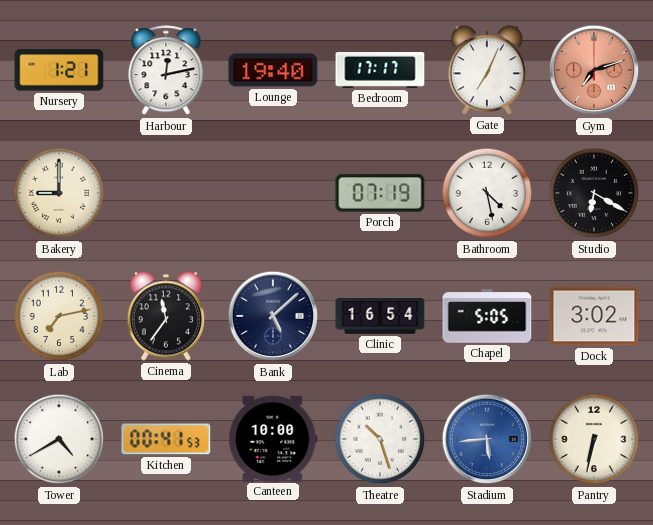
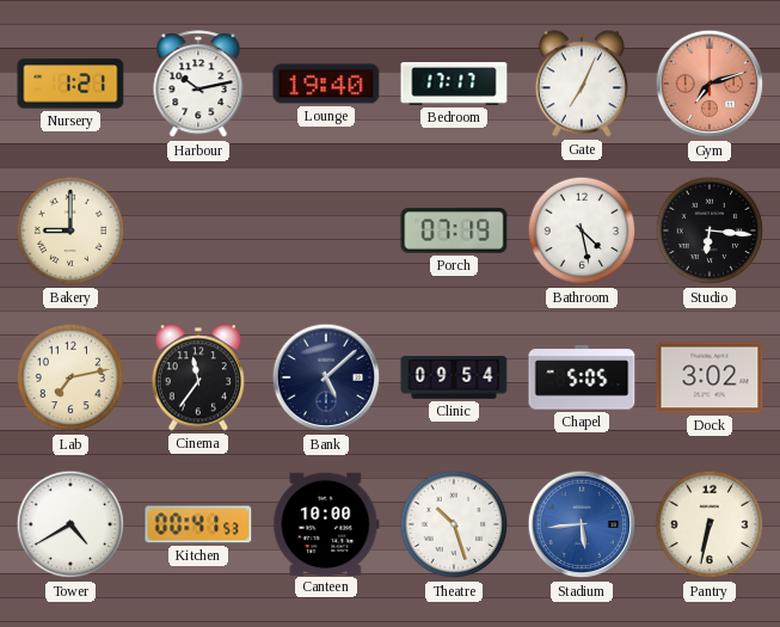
Harbour: 12:13 -> 10:13 (198, 85)
Studio: 6:20 -> 6:16 (710, 230)
Clinic: 16:54 -> 09:54 (454, 379)
